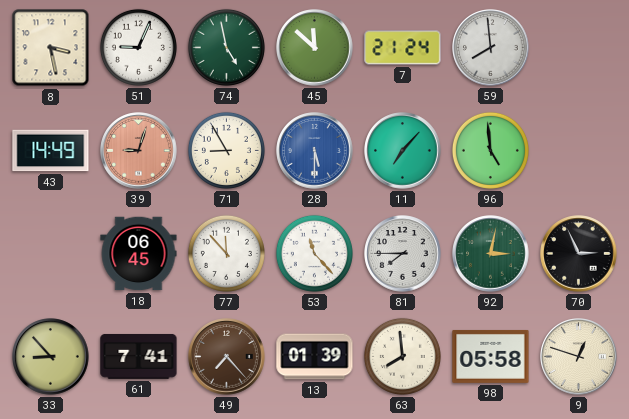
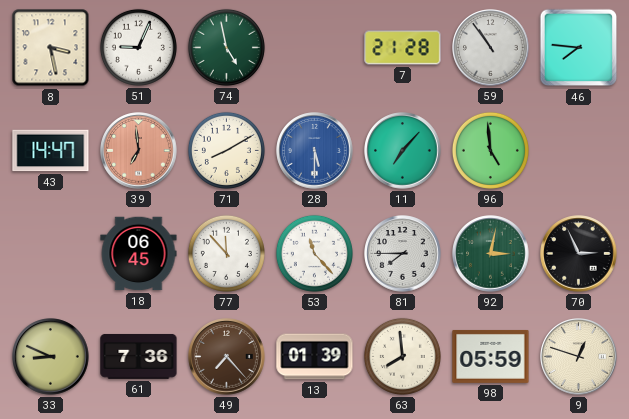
45: 11:52 -> none (315, 48)
7: 21:24 -> 21:28 (403, 48)
59: 7:59 -> 10:54 (491, 48)
46: none -> 7:46 (579, 48)
43: 14:49 -> 14:47 (51, 151)
39: 9:03 -> 6:59 (139, 151)
71: 8:55 -> 8:10 (226, 150)
33: 8:53 -> 8:49 (51, 357)
61: 7:41 -> 7:36 (139, 356)
98: 05:58 -> 05:59 (491, 356)
